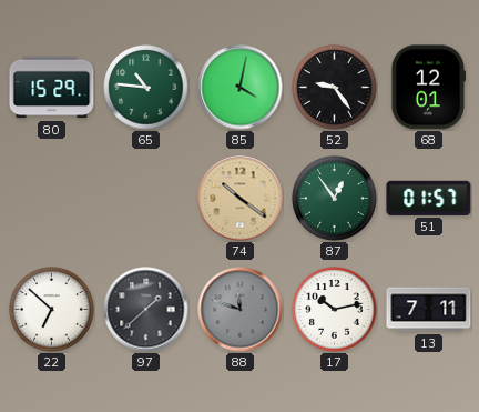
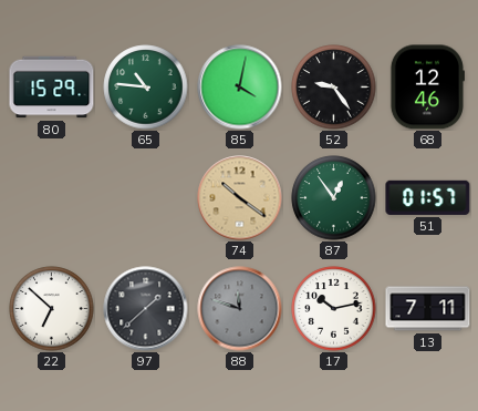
68: 12:01 -> 12:46 (427, 88)
